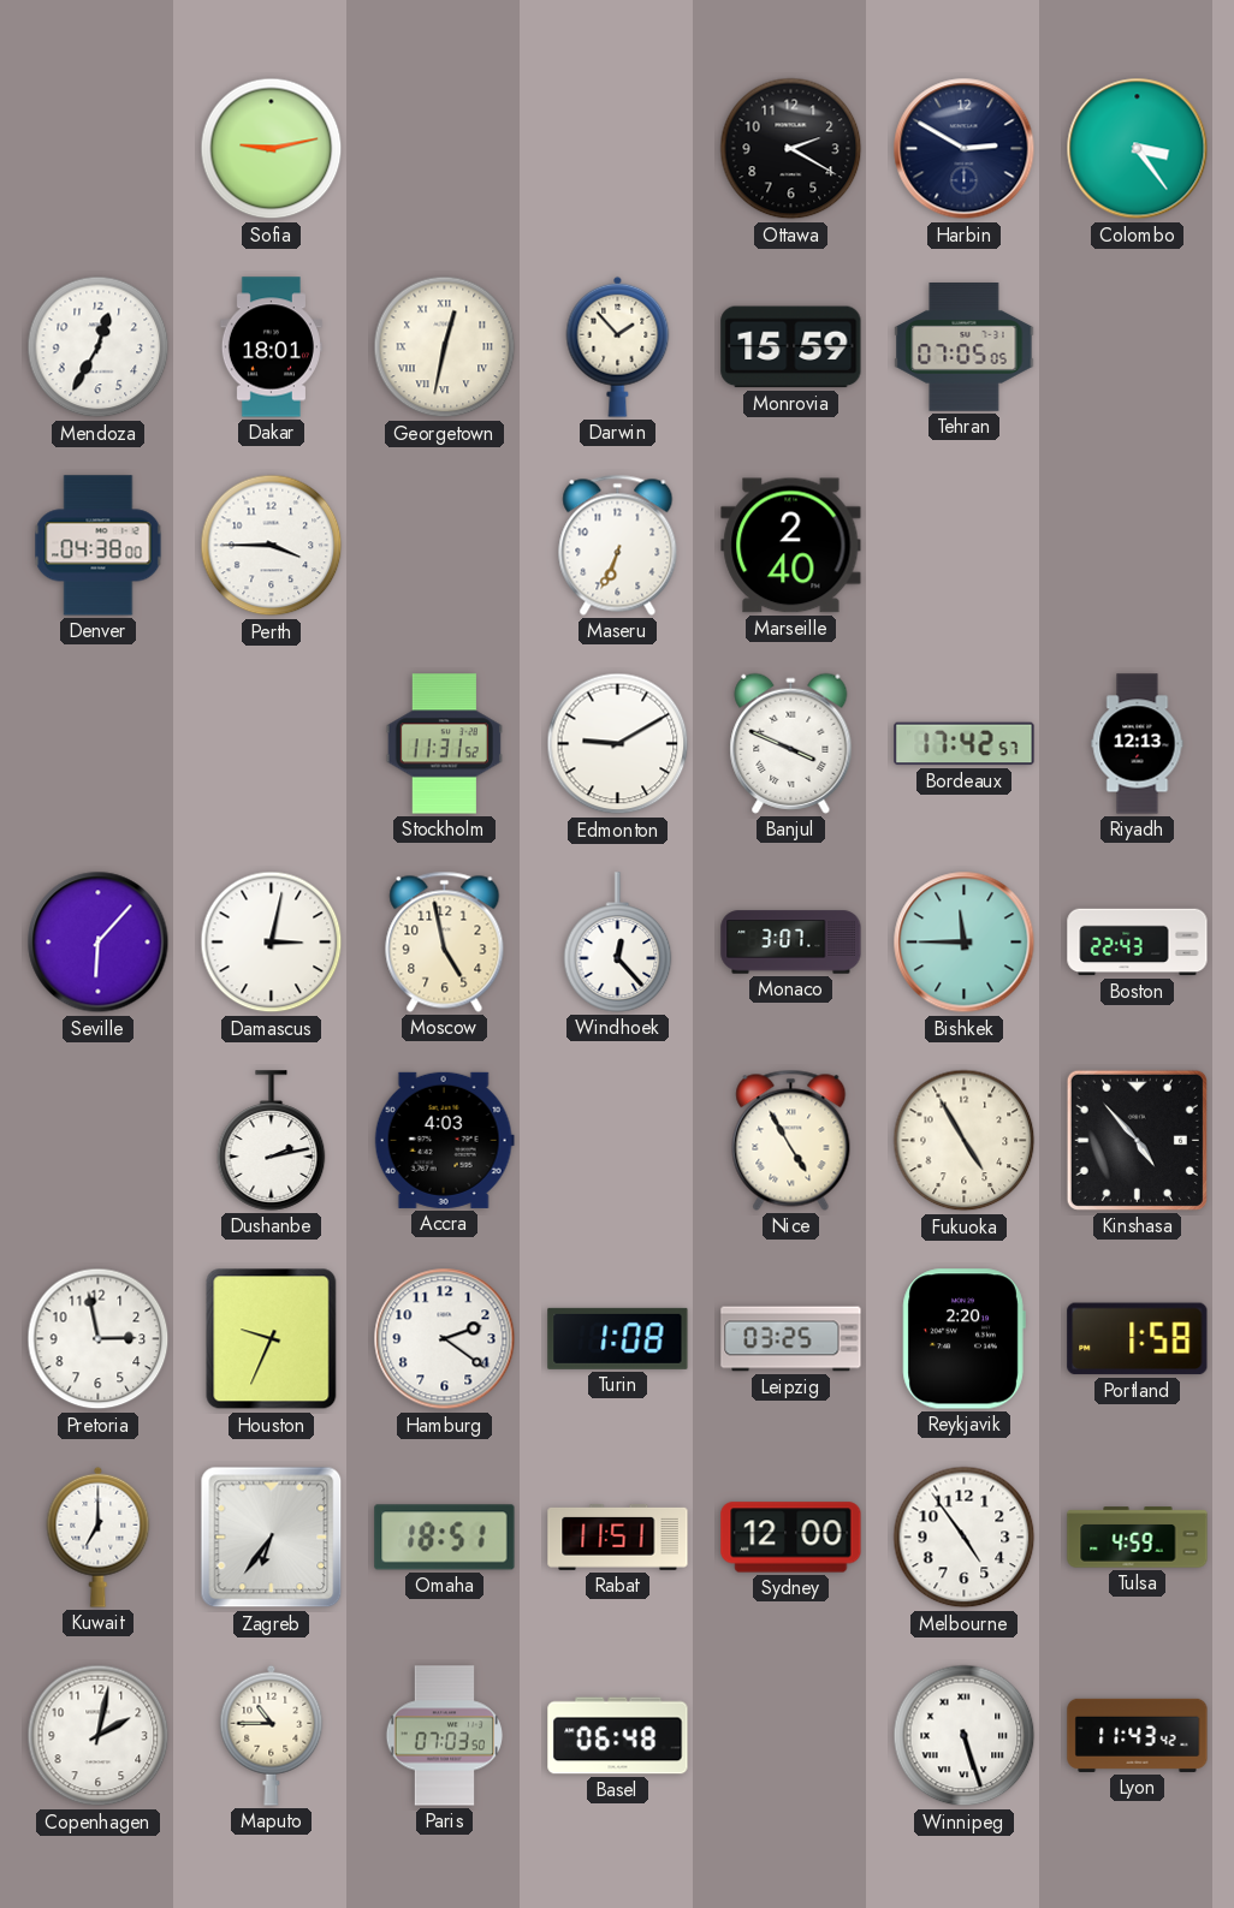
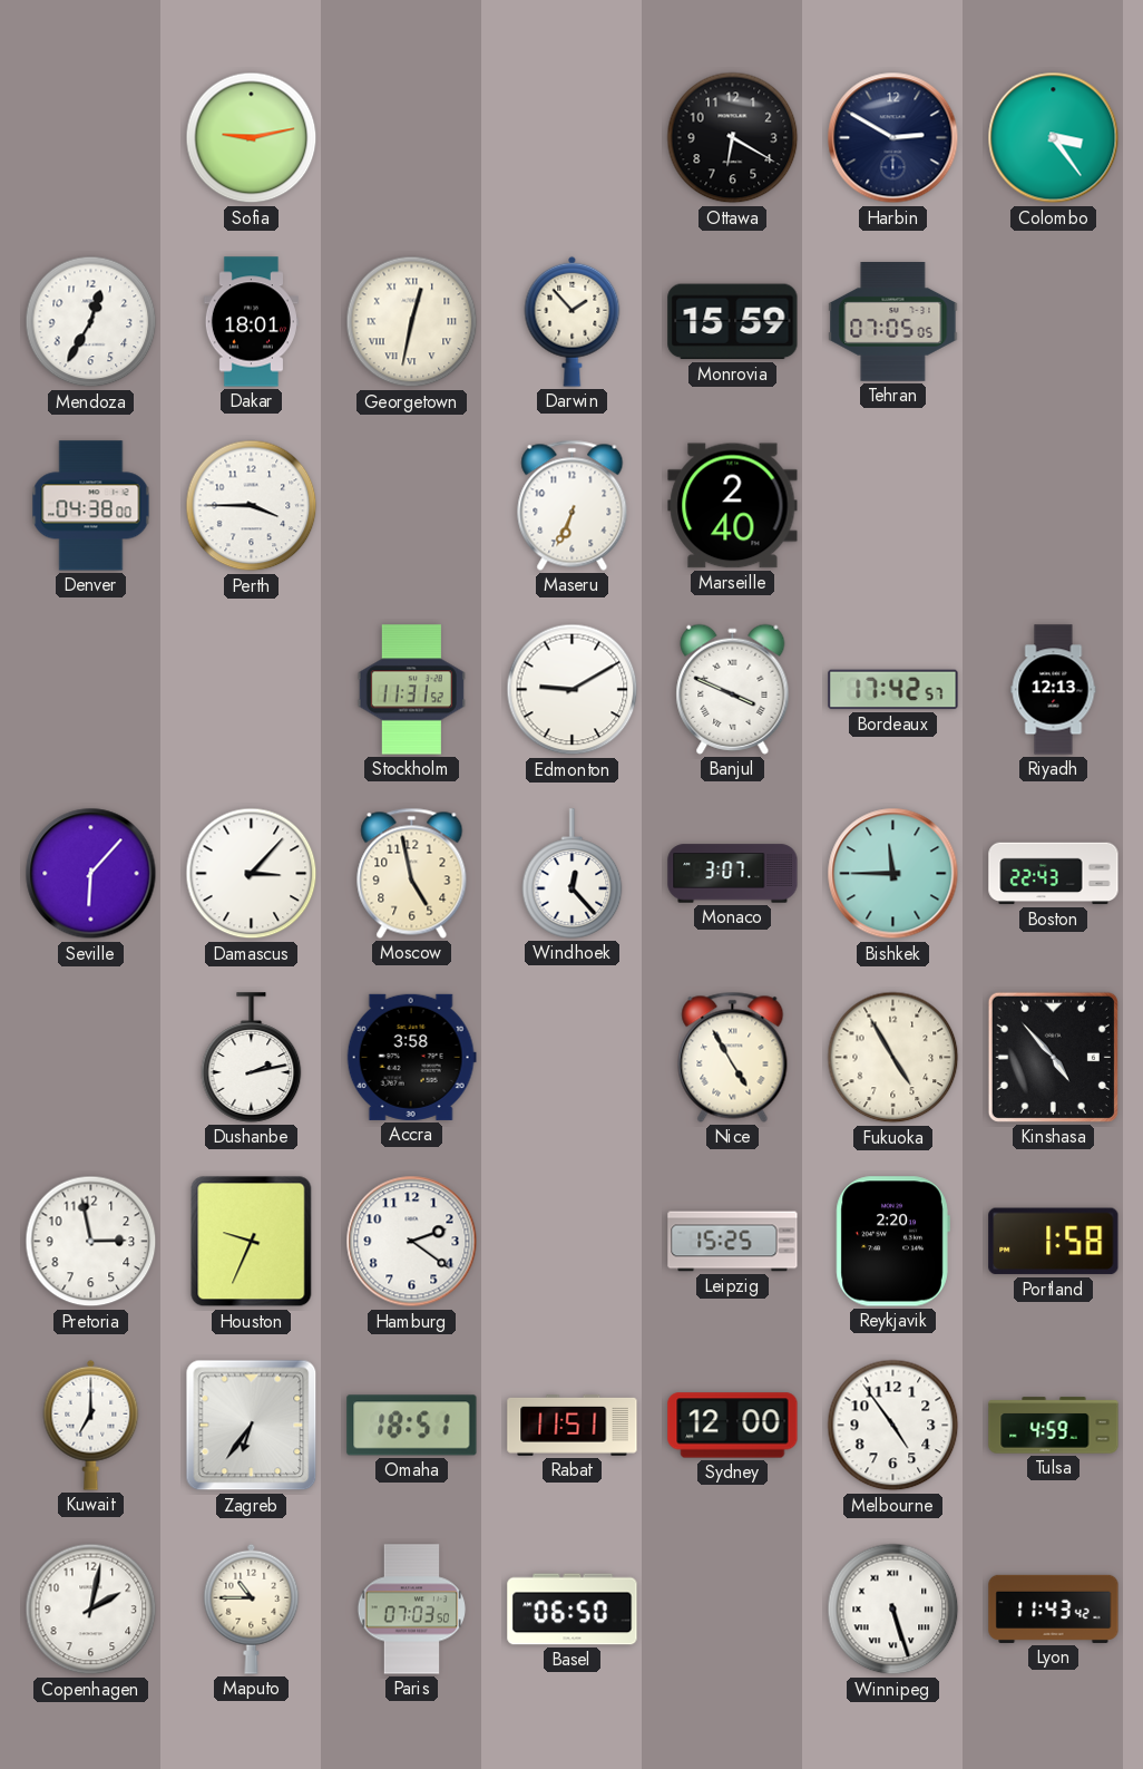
Ottawa: 2:20 -> 6:20 (733, 138)
Damascus: 3:02 -> 3:07 (252, 874)
Accra: 4:03 -> 3:58 (411, 1057)
Turin: 1:08 -> none (618, 1338)
Leipzig: 03:25 -> 15:25 (733, 1242)
Basel: 06:48 -> 06:50 (573, 1610)
